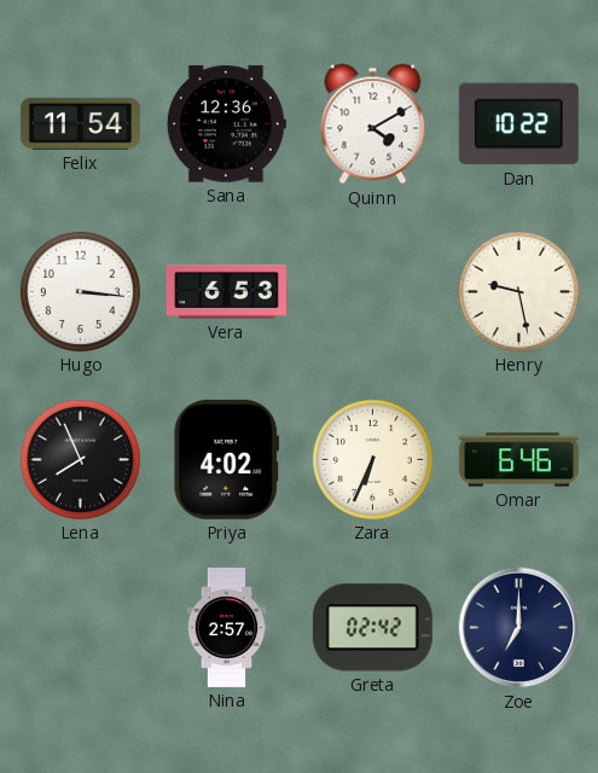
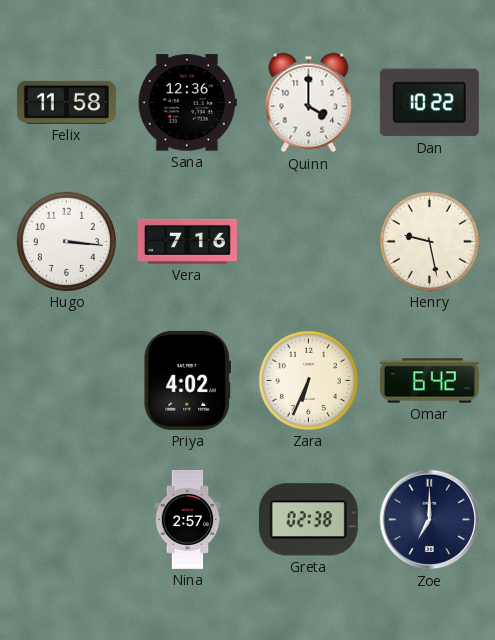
Felix: 11:54 -> 11:58 (66, 102)
Quinn: 4:10 -> 4:00 (309, 103)
Vera: 6:53 -> 7:16 (187, 241)
Lena: 7:56 -> none (80, 459)
Omar: 6:46 -> 6:42 (429, 381)
Greta: 02:42 -> 02:38 (308, 520)
